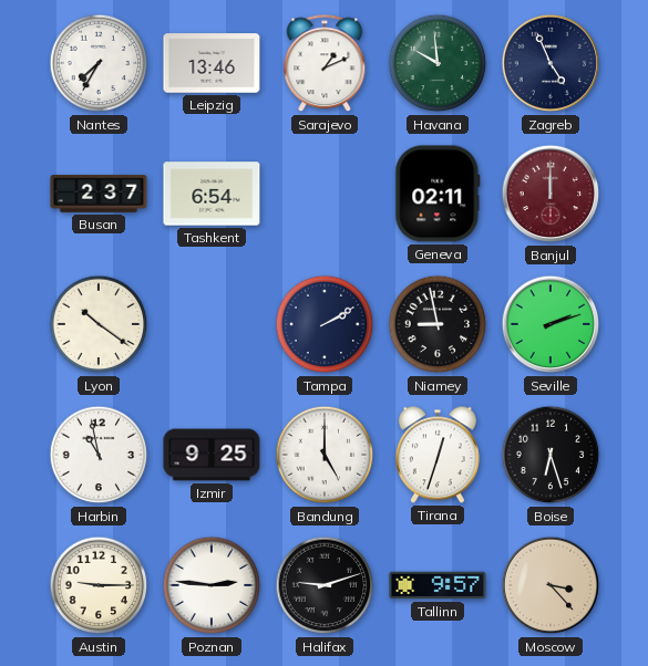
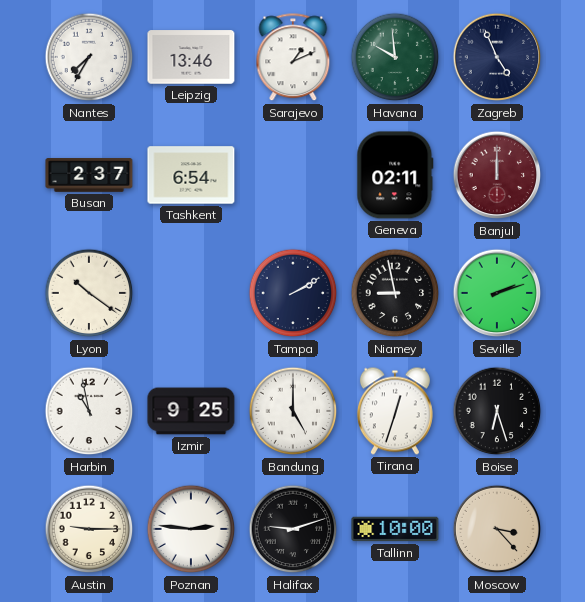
Tallinn: 9:57 -> 10:00 (395, 529)
